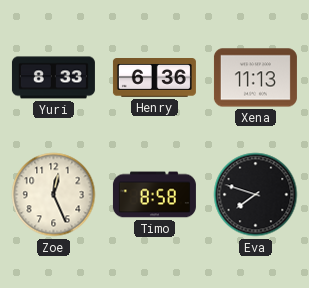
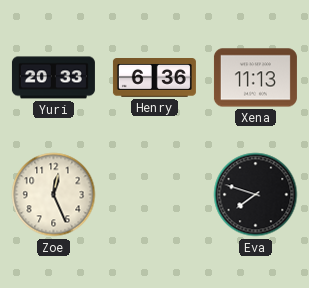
Yuri: 8:33 -> 20:33 (53, 78)
Timo: 8:58 -> none (154, 195)
